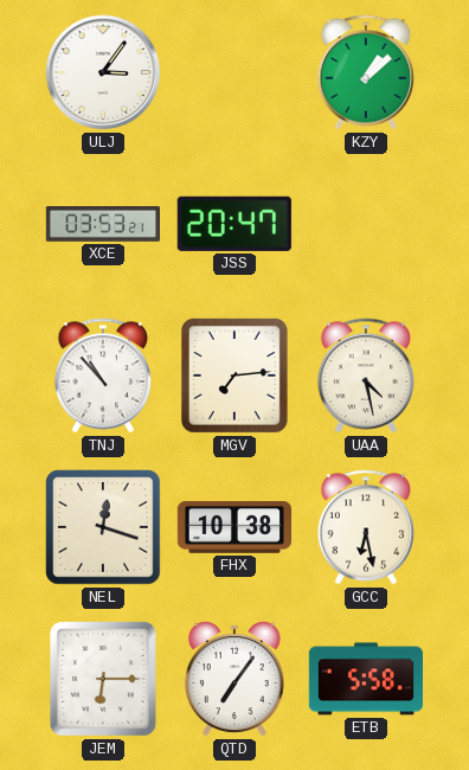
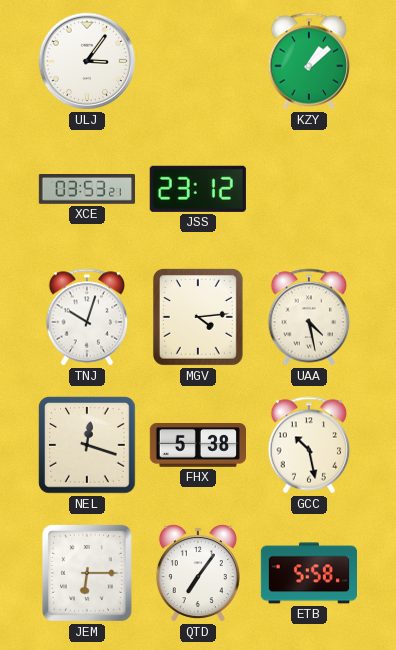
JSS: 20:47 -> 23:12 (198, 189)
TNJ: 10:53 -> 10:03 (87, 317)
MGV: 7:14 -> 4:14 (198, 317)
FHX: 10:38 -> 5:38 (197, 446)
GCC: 6:28 -> 10:28 (309, 445)
